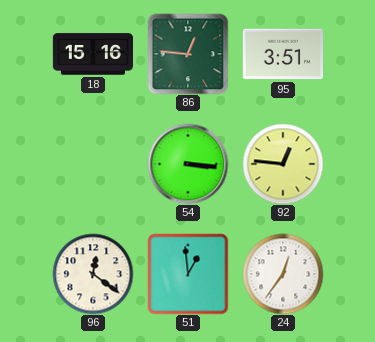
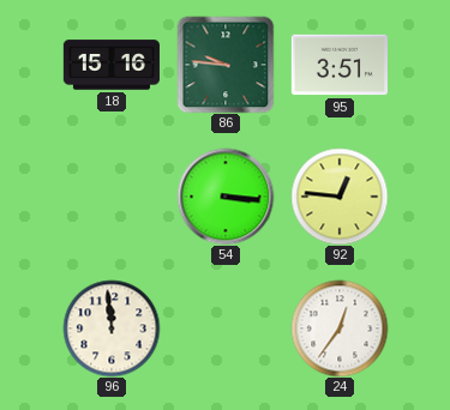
86: 12:46 -> 9:46 (226, 65)
96: 12:21 -> 11:59 (112, 328)
51: 12:59 -> none (188, 274)
